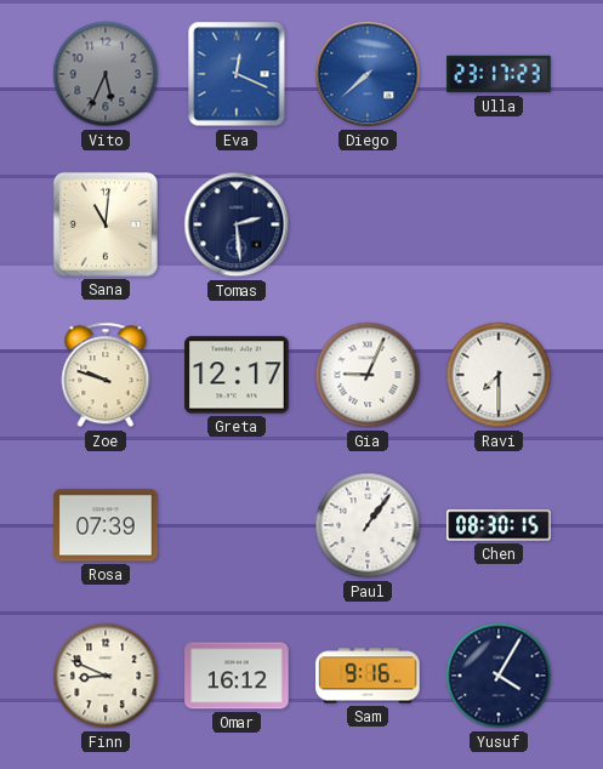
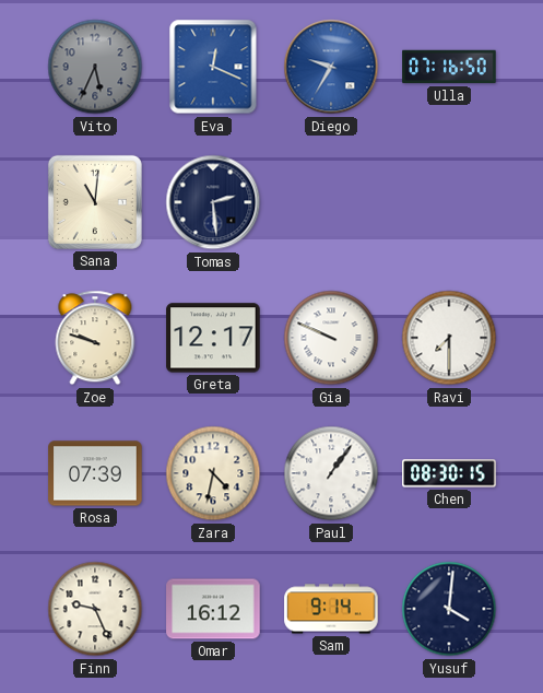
Diego: 7:38 -> 9:35 (331, 67)
Ulla: 23:17 -> 07:16 (449, 67)
Gia: 9:04 -> 9:49 (331, 338)
Zara: none -> 4:32 (213, 473)
Finn: 8:49 -> 9:26 (95, 609)
Sam: 9:16 -> 9:14 (331, 609)
Yusuf: 4:05 -> 4:01 (449, 609)
